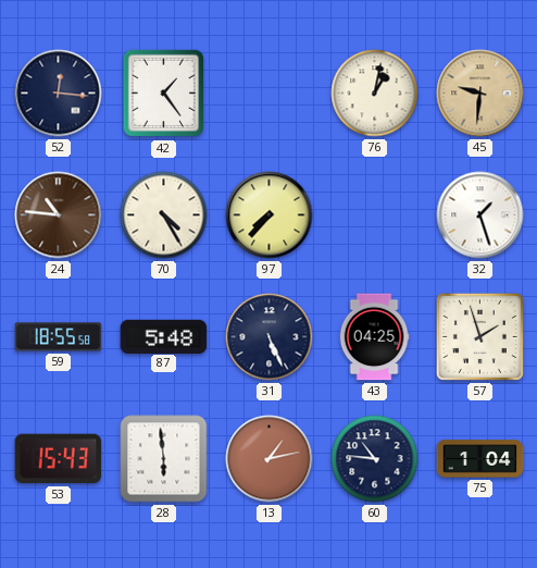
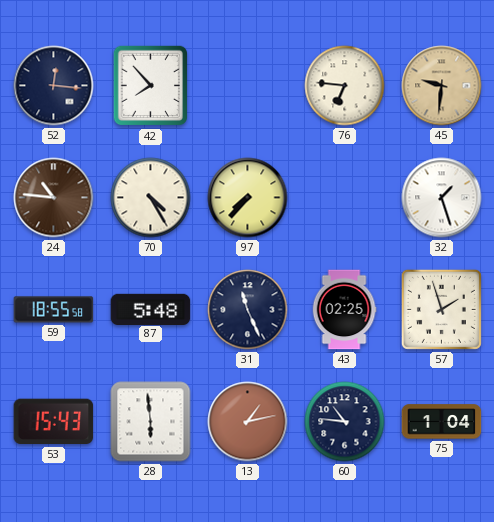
42: 1:24 -> 7:53 (151, 86)
76: 1:02 -> 6:46 (345, 86)
31: 5:26 -> 11:26 (248, 310)
43: 04:25 -> 02:25 (344, 310)
